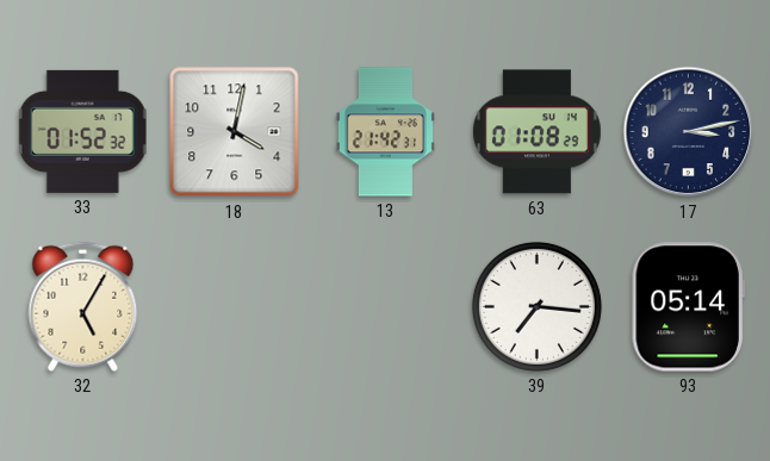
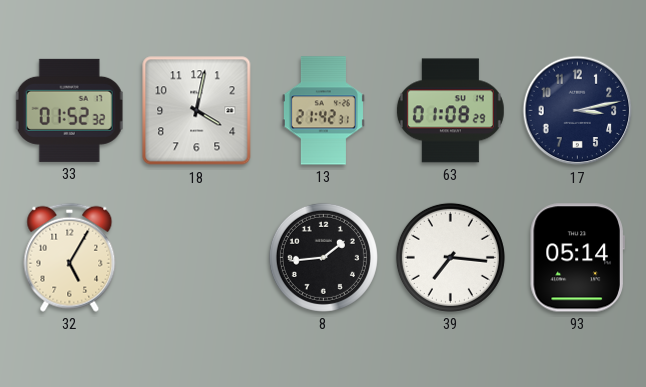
8: none -> 1:44 (323, 257)
